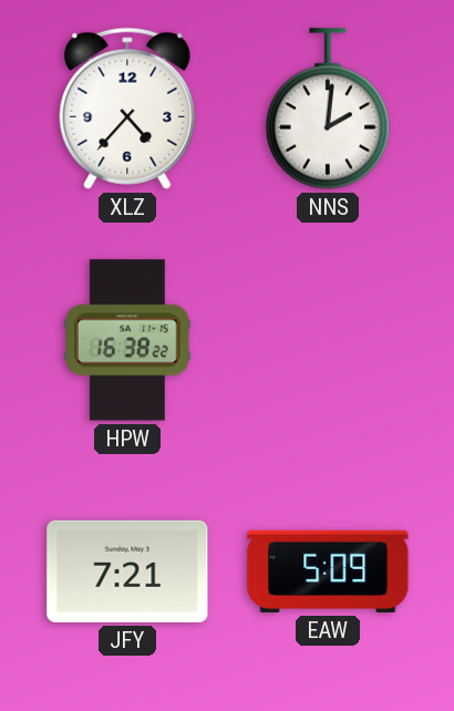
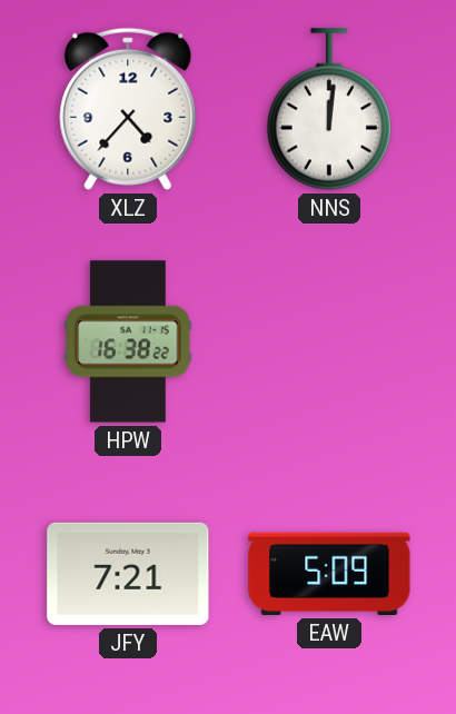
NNS: 2:01 -> 12:01 (329, 109)
